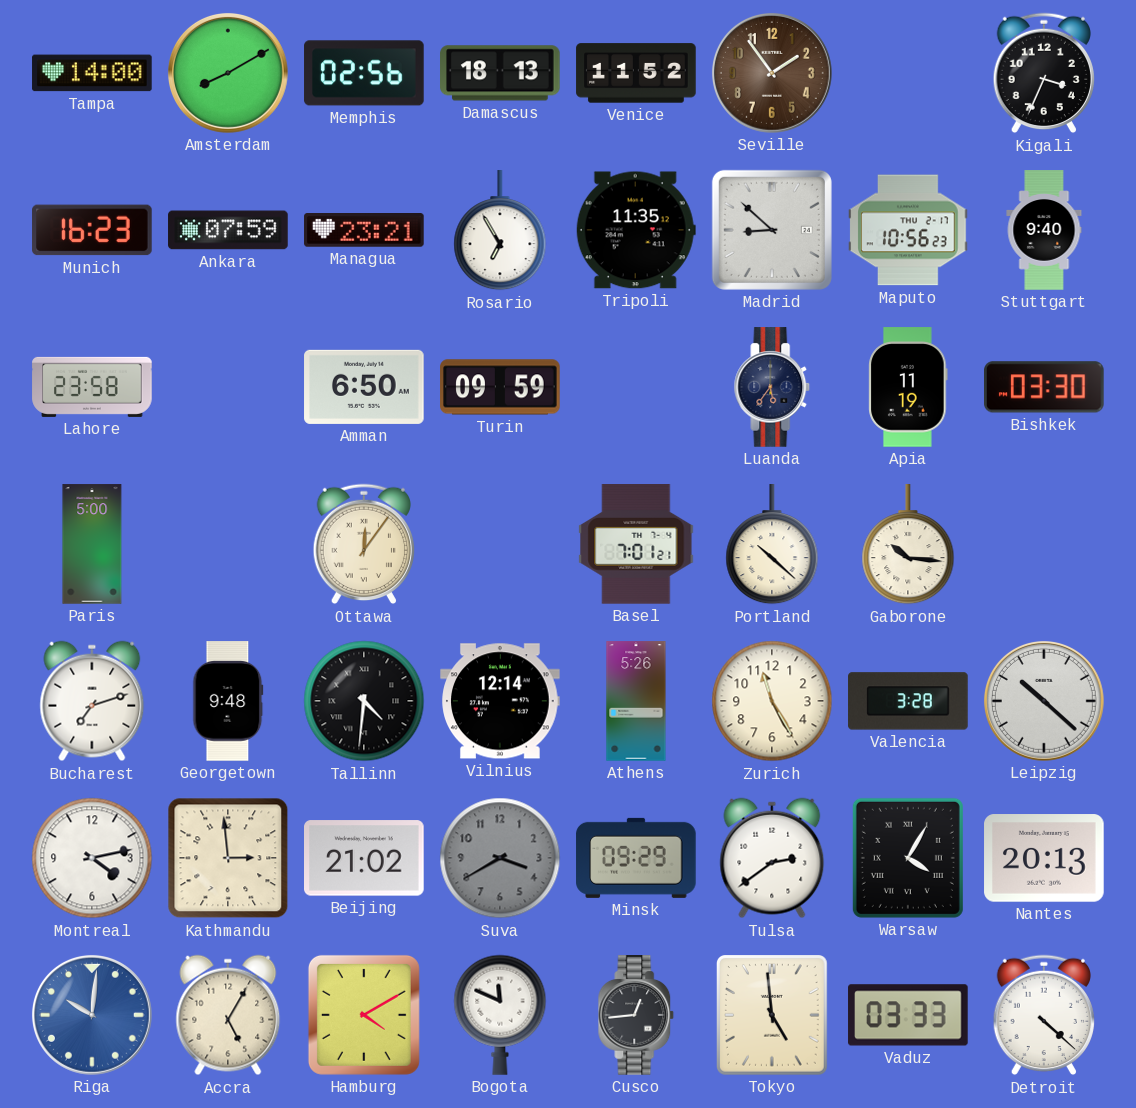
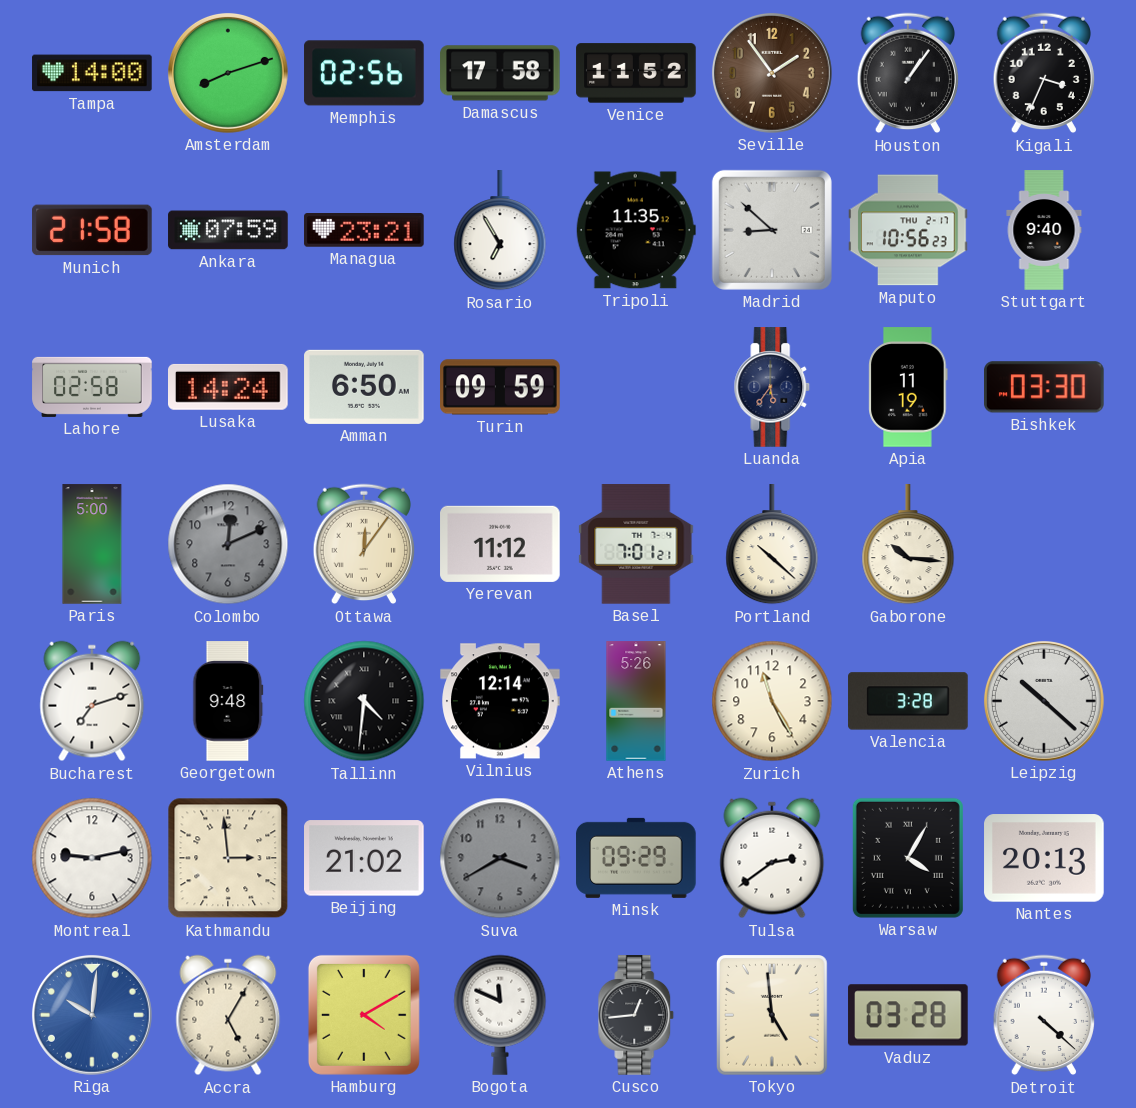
Amsterdam: 8:10 -> 8:12 (228, 73)
Damascus: 18:13 -> 17:58 (500, 73)
Houston: none -> 1:06 (907, 73)
Munich: 16:23 -> 21:58 (92, 230)
Lahore: 23:58 -> 02:58 (92, 387)
Lusaka: none -> 14:24 (228, 387)
Colombo: none -> 12:11 (228, 544)
Yerevan: none -> 11:12 (500, 544)
Montreal: 4:13 -> 9:13 (92, 858)
Vaduz: 03:33 -> 03:28 (908, 1015)
